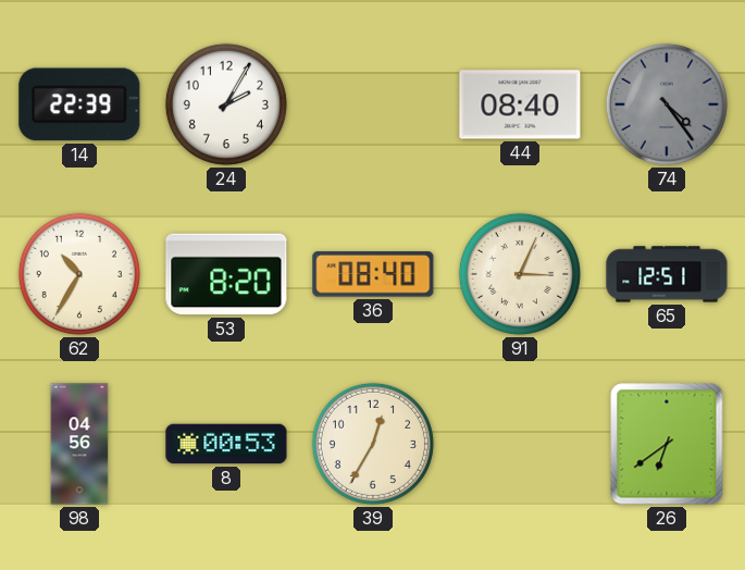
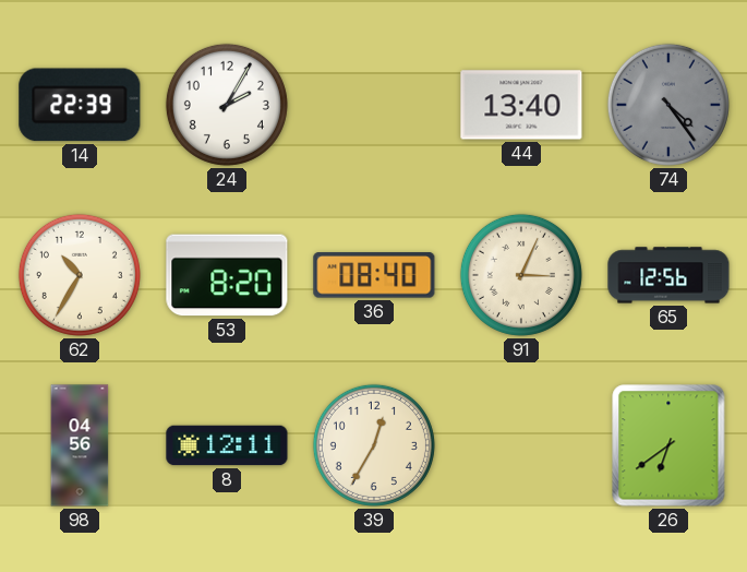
44: 08:40 -> 13:40 (521, 105)
65: 12:51 -> 12:56 (668, 275)
8: 00:53 -> 12:11 (227, 445)
